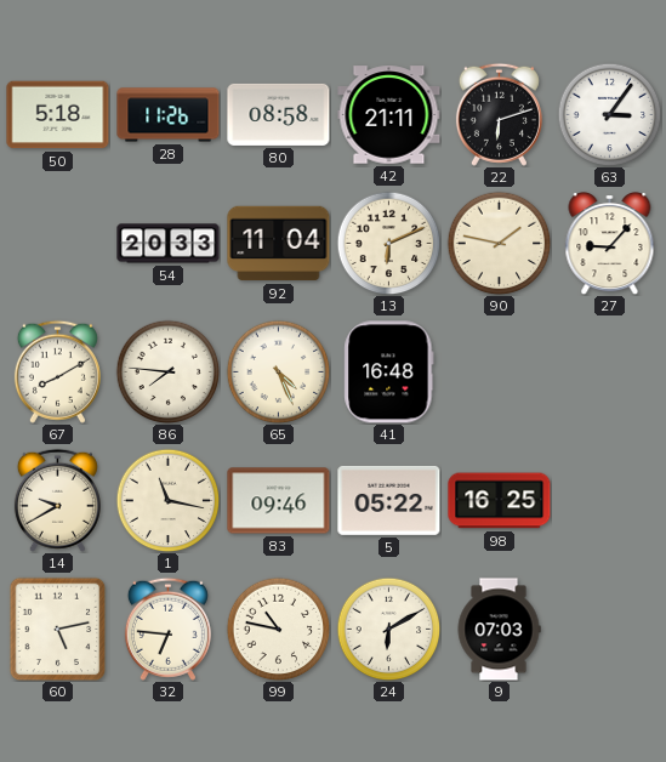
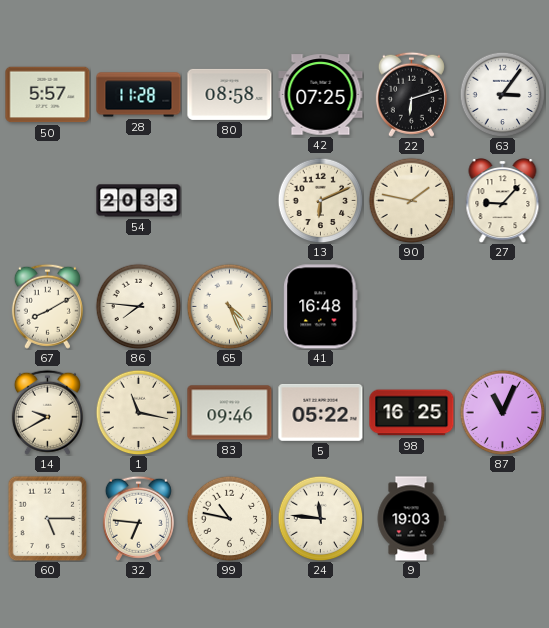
50: 5:18 -> 5:57 (48, 95)
28: 11:26 -> 11:28 (139, 95)
42: 21:11 -> 07:25 (321, 95)
92: 11:04 -> none (279, 244)
87: none -> 11:04 (502, 412)
60: 5:13 -> 5:15 (48, 518)
24: 6:10 -> 11:46 (320, 518)
9: 07:03 -> 19:03 (411, 519)
